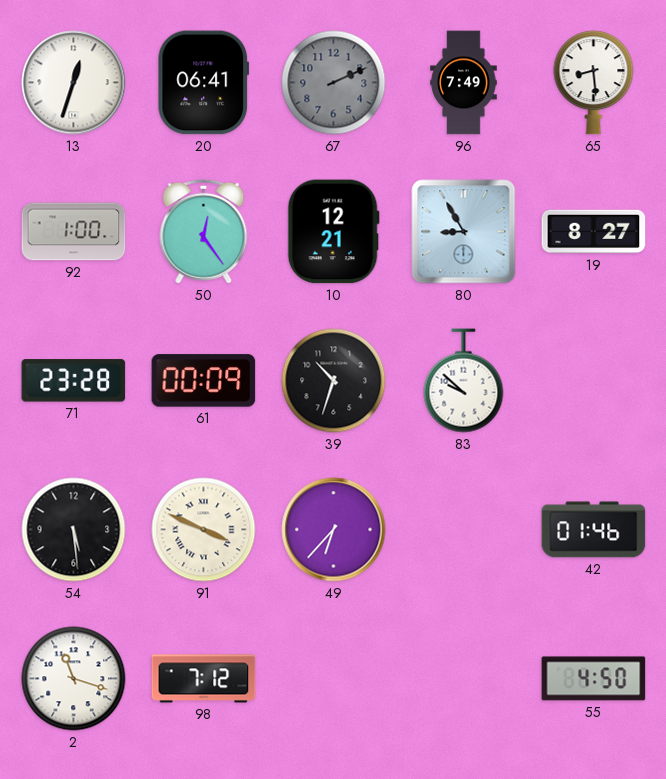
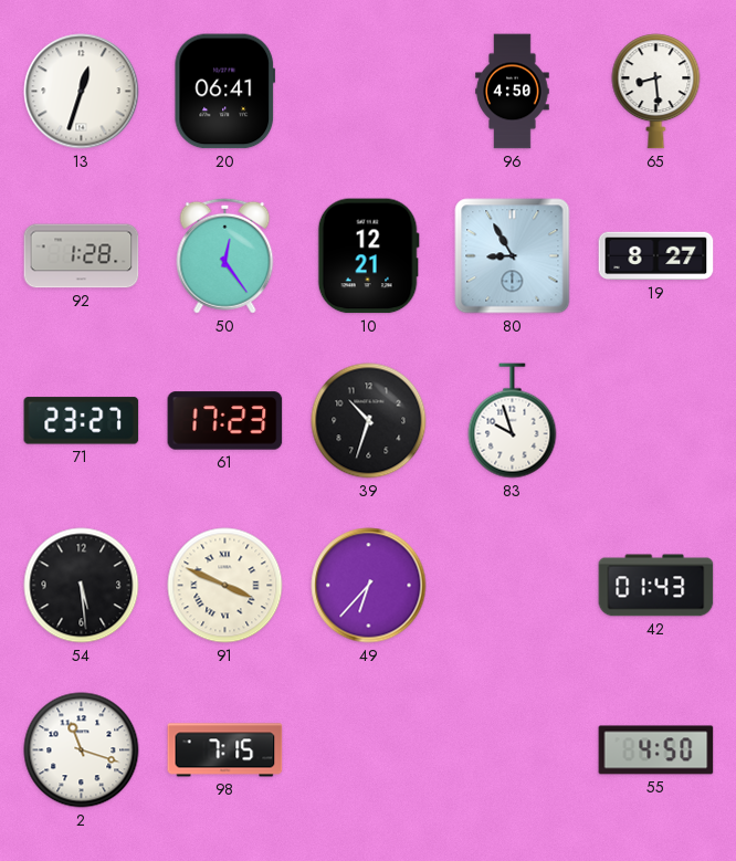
67: 2:11 -> none (334, 83)
96: 7:49 -> 4:50 (513, 92)
92: 1:00 -> 1:28 (82, 256)
71: 23:28 -> 23:27 (82, 421)
61: 00:09 -> 17:23 (225, 421)
83: 9:52 -> 9:57 (513, 421)
42: 01:46 -> 01:43 (656, 586)
98: 7:12 -> 7:15 (225, 750)
